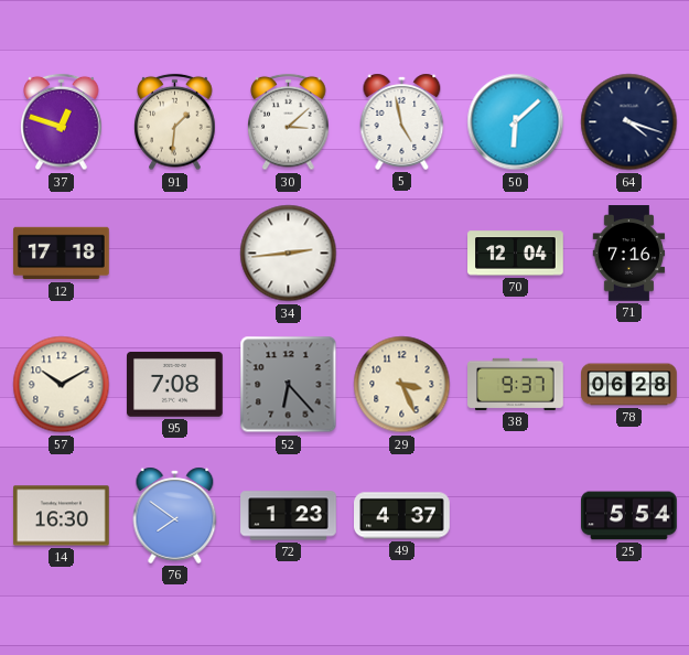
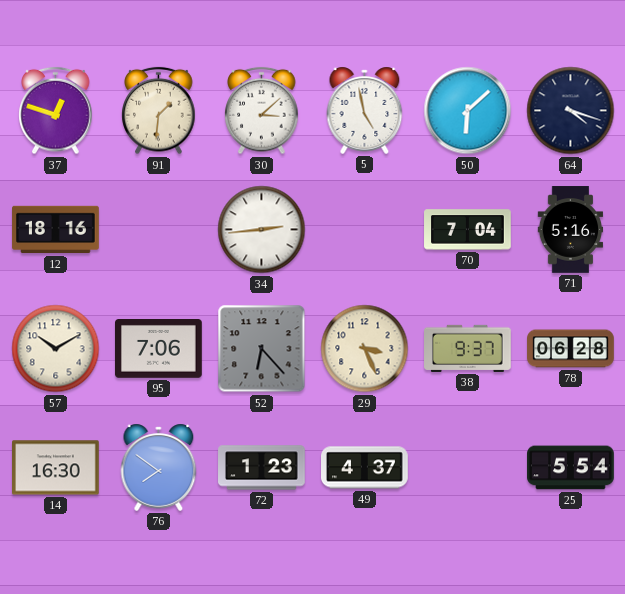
12: 17:18 -> 18:16 (56, 230)
70: 12:04 -> 7:04 (468, 230)
71: 7:16 -> 5:16 (571, 230)
95: 7:08 -> 7:06 (159, 349)
